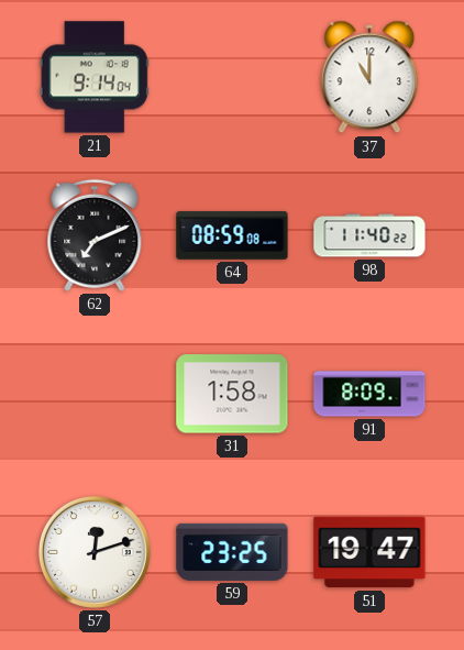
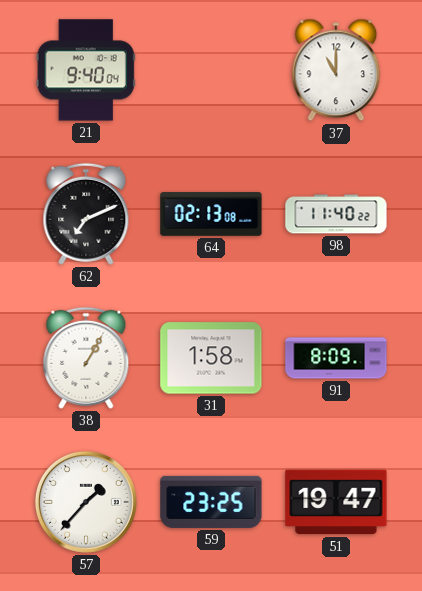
21: 9:14 -> 9:40 (86, 70)
64: 08:59 -> 02:13 (211, 214)
38: none -> 1:05 (86, 358)
57: 12:12 -> 1:37 (86, 502)
